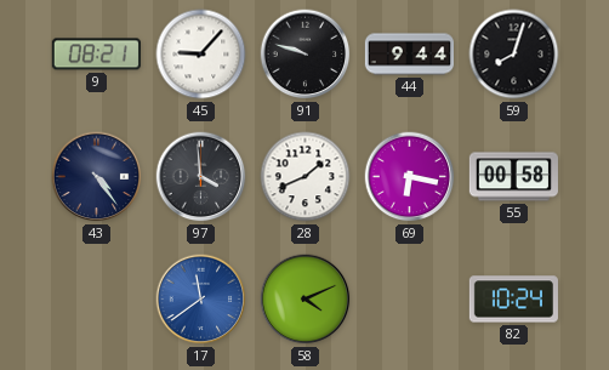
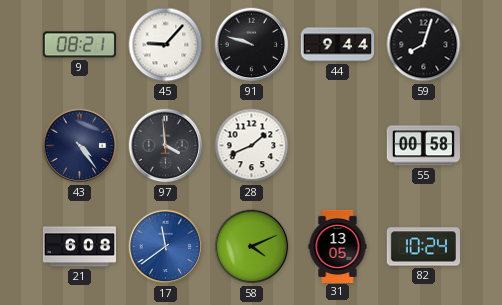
69: 6:17 -> none (410, 177)
21: none -> 6:08 (79, 247)
31: none -> 13:05 (338, 246)
